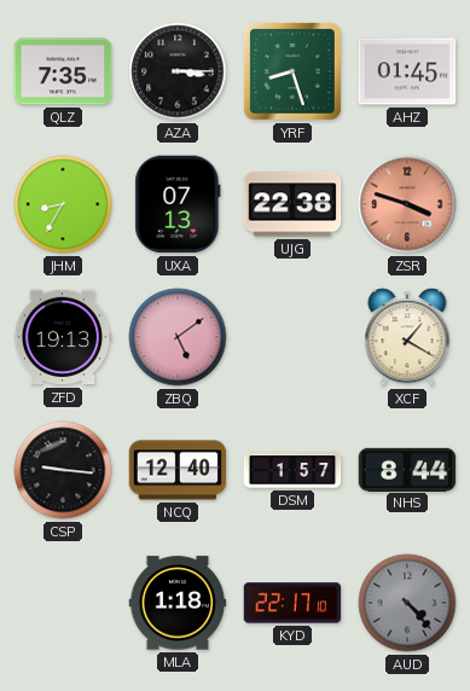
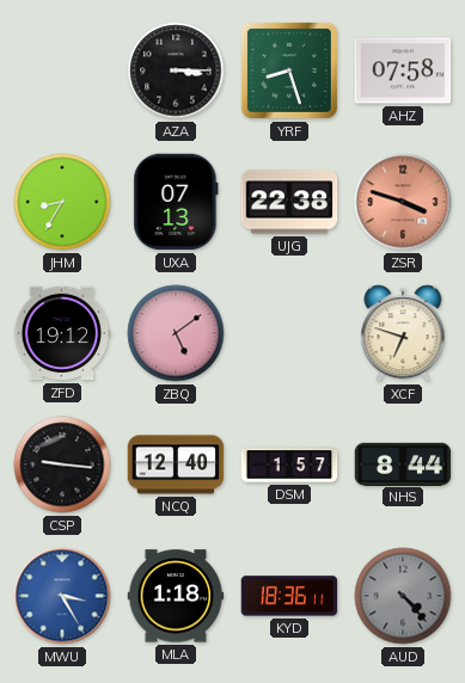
QLZ: 7:35 -> none (63, 71)
AHZ: 01:45 -> 07:58 (403, 70)
ZFD: 19:13 -> 19:12 (62, 333)
XCF: 1:20 -> 6:48 (403, 333)
MWU: none -> 3:25 (62, 596)
KYD: 22:17 -> 18:36 (289, 596)
